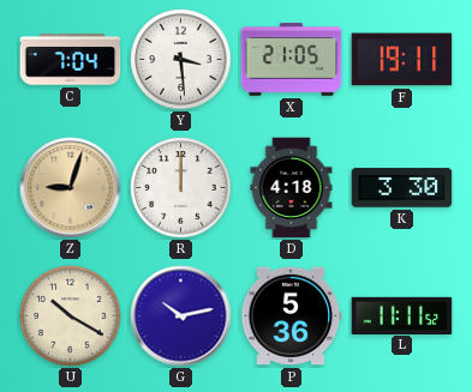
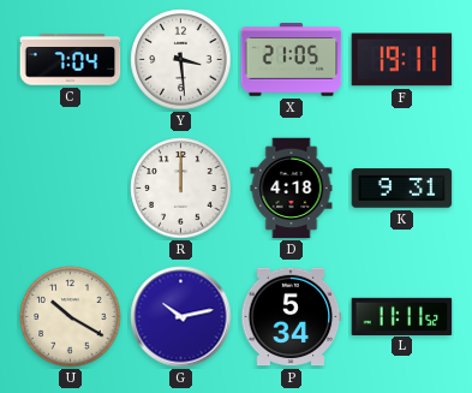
Z: 9:03 -> none (71, 188)
K: 3:30 -> 9:31 (402, 189)
P: 5:36 -> 5:34 (291, 317)
